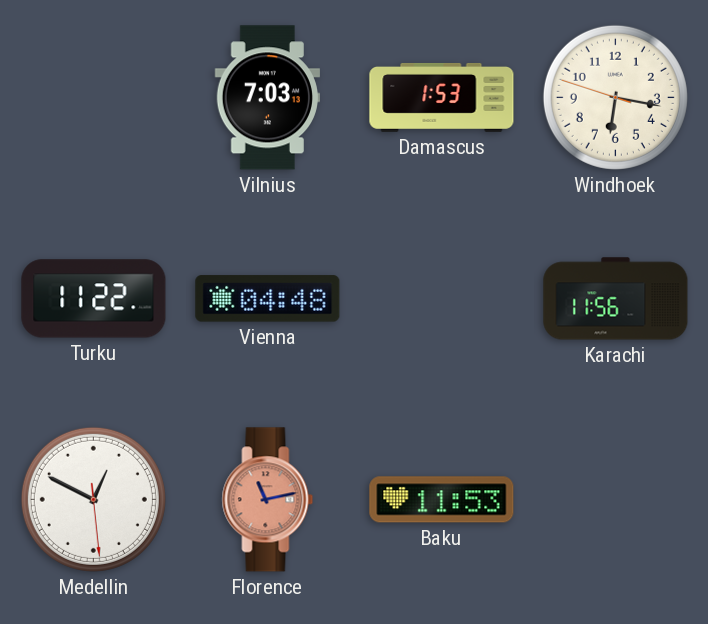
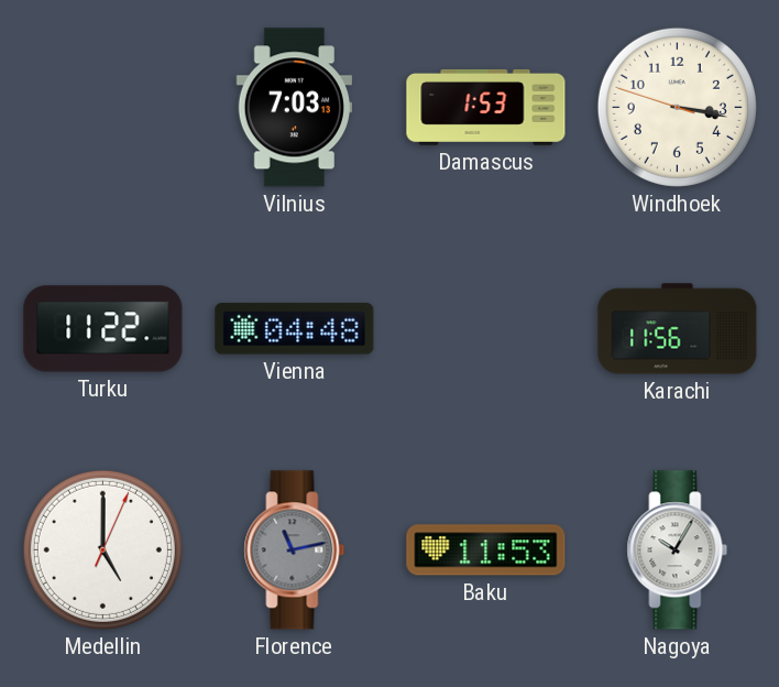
Windhoek: 6:16 -> 3:16 (677, 107)
Medellin: 12:49 -> 5:00 (102, 549)
Florence dial: salmon -> grey (295, 550)
Nagoya: none -> 10:05 (678, 550)
